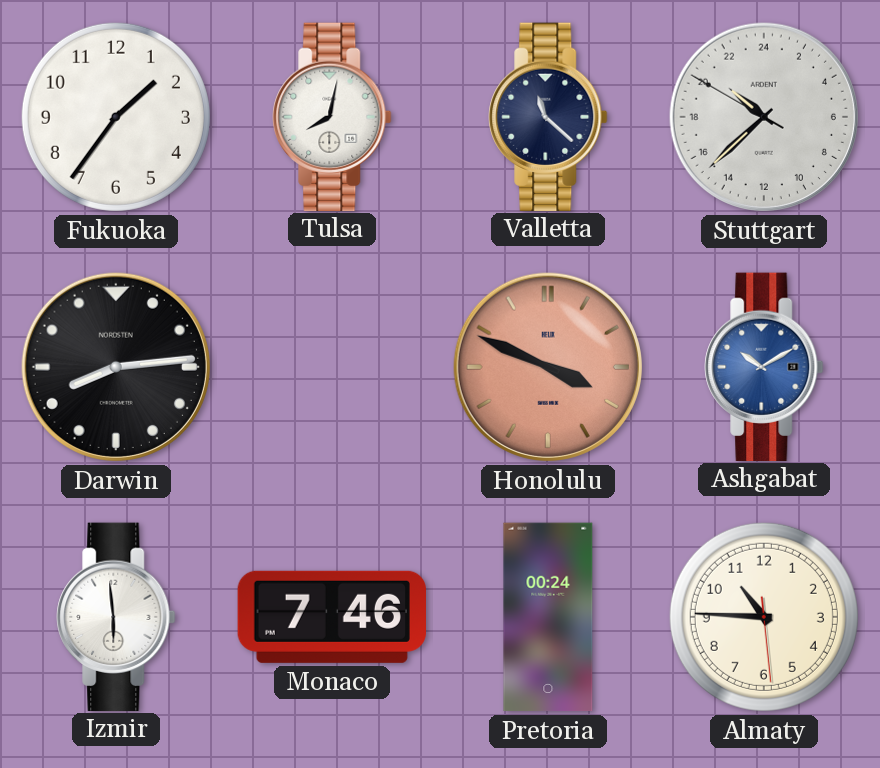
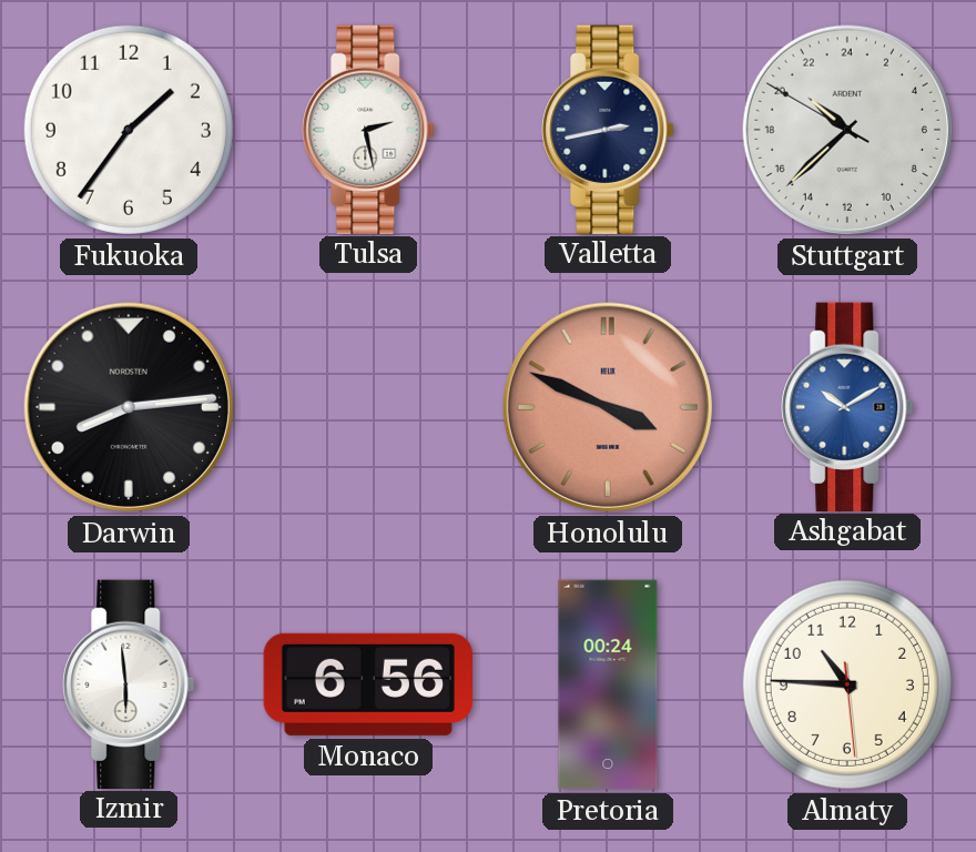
Tulsa: 8:02 -> 2:28 (368, 129)
Valletta: 11:22 -> 2:43 (608, 129)
Monaco: 7:46 -> 6:56 (367, 684)
